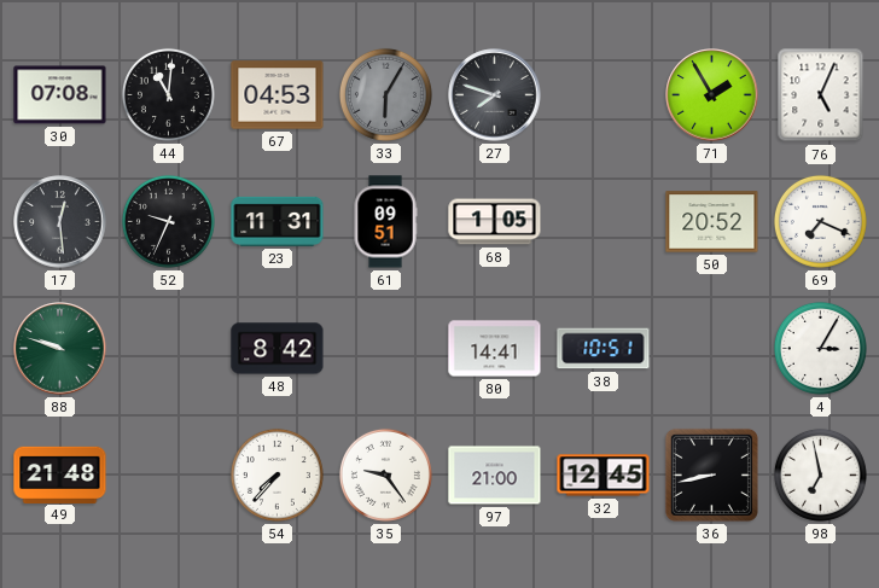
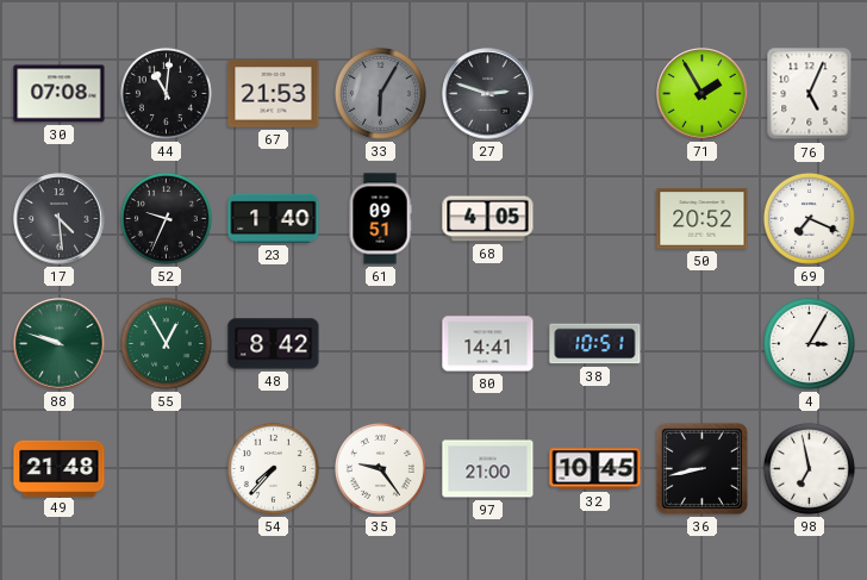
67: 04:53 -> 21:53 (274, 94)
27: 7:48 -> 2:48 (488, 94)
17: 12:29 -> 4:29 (60, 219)
23: 11:31 -> 1:40 (274, 218)
68: 1:05 -> 4:05 (488, 219)
55: none -> 12:55 (166, 343)
32: 12:45 -> 10:45 (595, 469)
